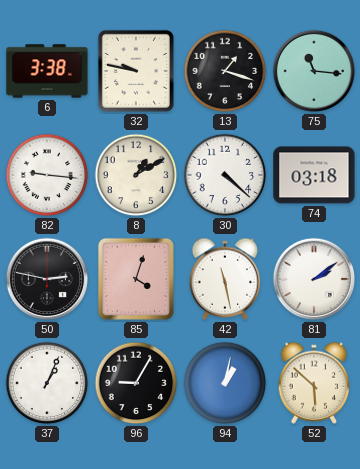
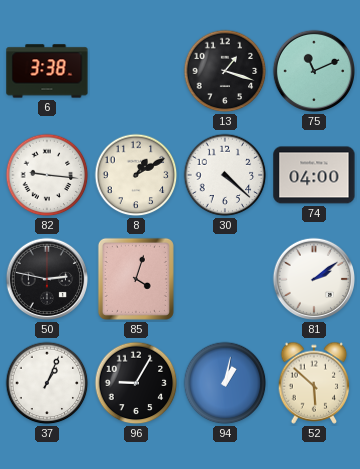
32: 9:47 -> none (136, 71)
75: 11:16 -> 11:11 (314, 71)
74: 03:18 -> 04:00 (314, 175)
42: 11:28 -> none (225, 279)
